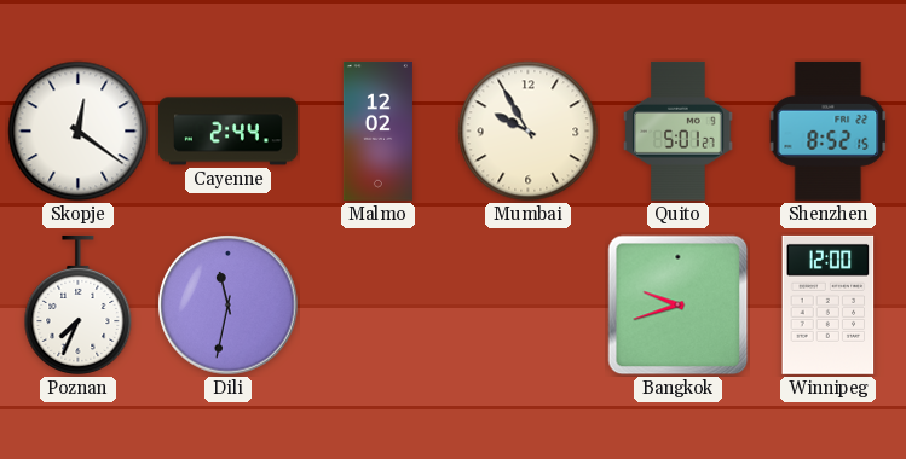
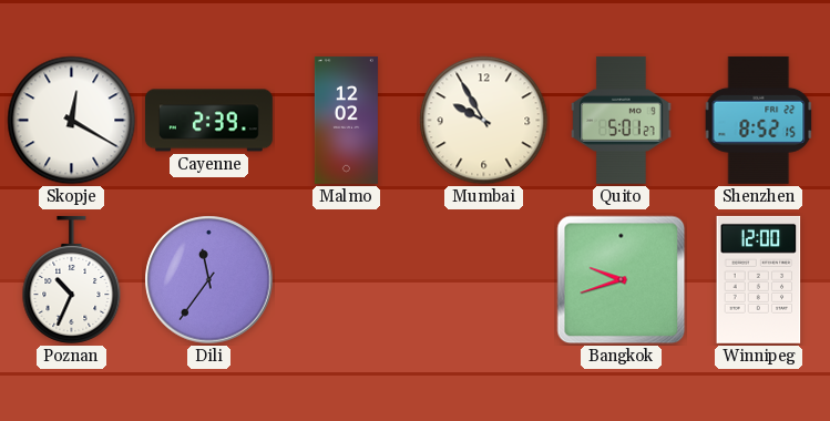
Skopje: 12:21 -> 12:20 (72, 121)
Cayenne: 2:44 -> 2:39 (208, 121)
Poznan: 7:34 -> 10:34 (72, 279)
Dili: 11:32 -> 11:36 (209, 280)
